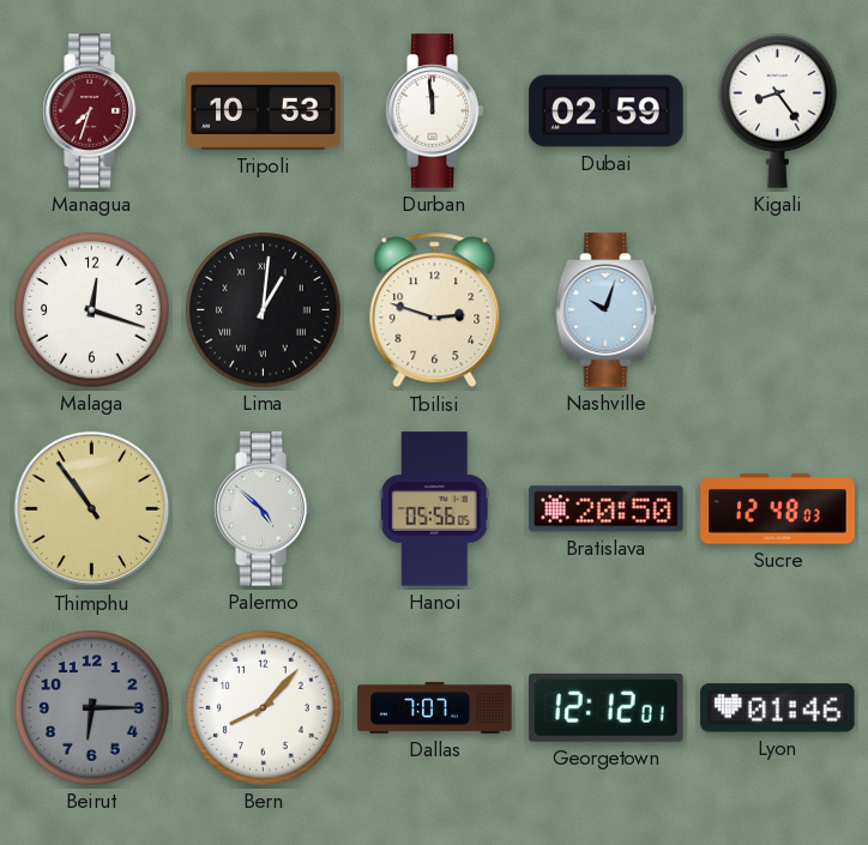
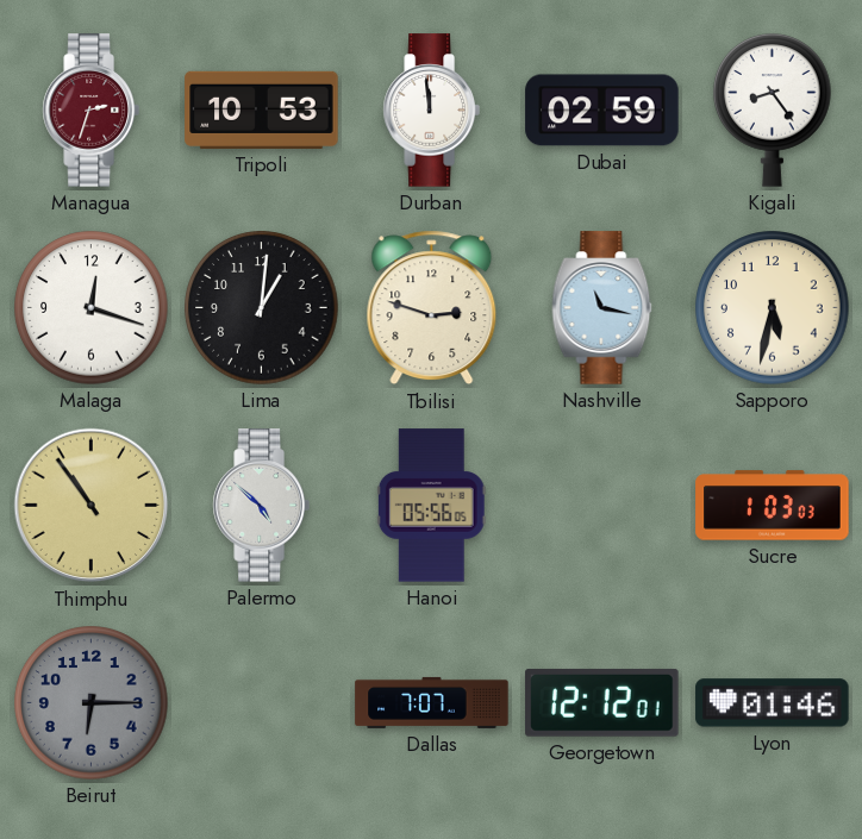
Managua: 7:33 -> 2:33 (90, 111)
Lima numerals: Roman -> Arabic (262, 308)
Nashville: 10:03 -> 11:17 (602, 308)
Sapporo: none -> 5:32 (773, 308)
Bratislava: 20:50 -> none (607, 509)
Sucre: 12:48 -> 1:03 (773, 506)
Bern: 8:07 -> none (264, 708)
